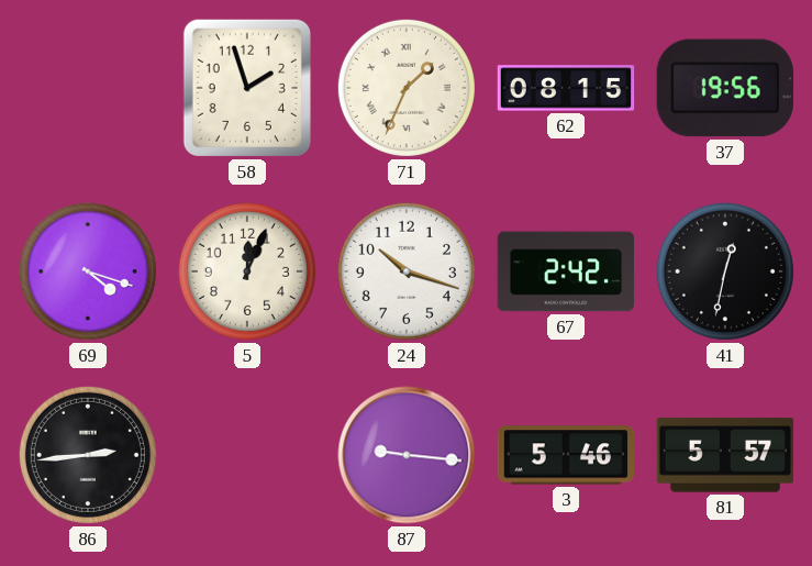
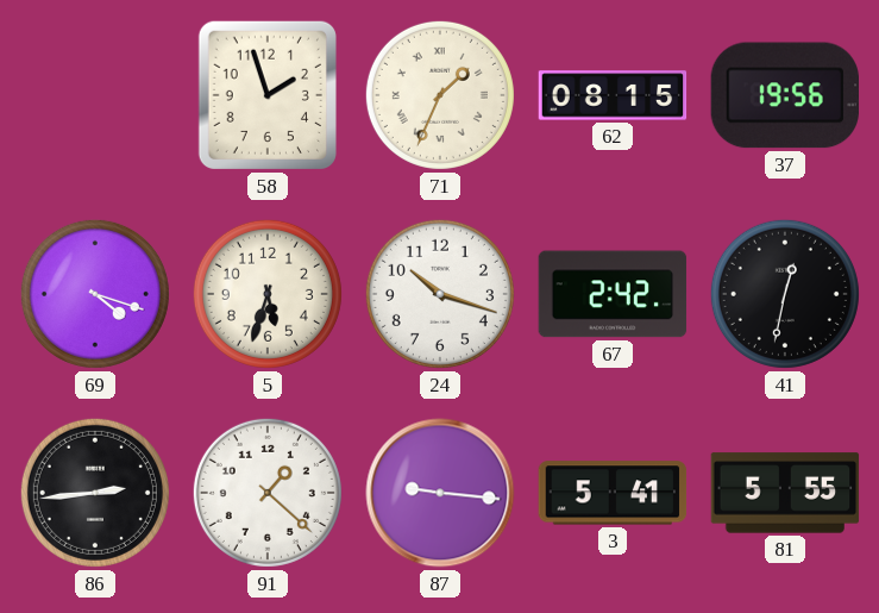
5: 12:04 -> 5:33 (268, 294)
91: none -> 1:22 (268, 493)
3: 5:46 -> 5:41 (613, 493)
81: 5:57 -> 5:55 (785, 493)
